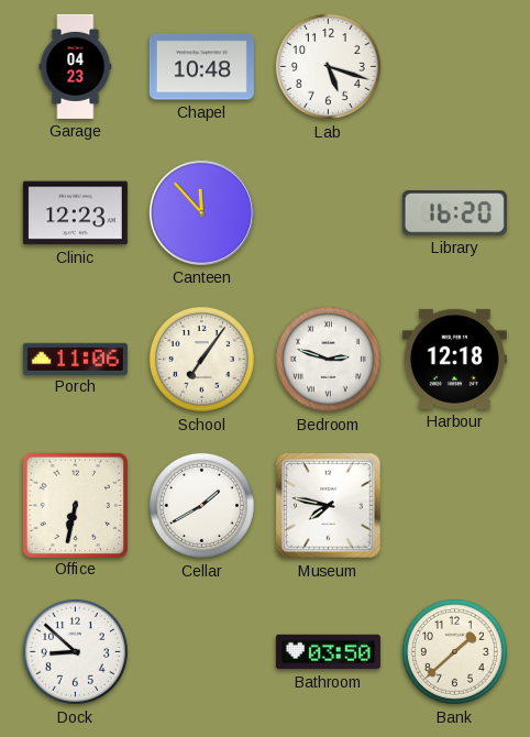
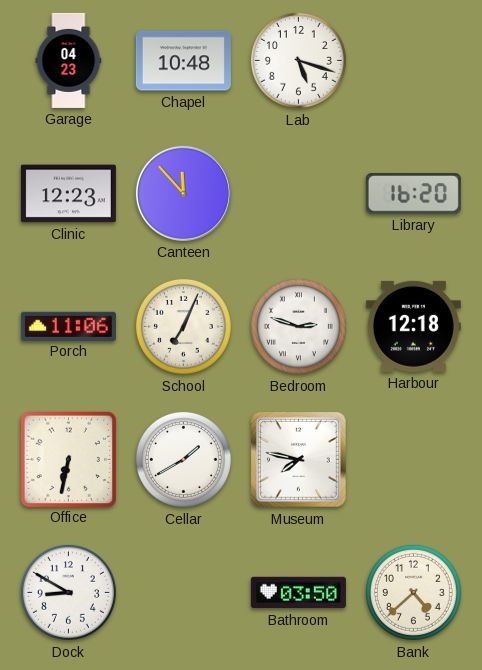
School: 7:06 -> 7:04 (183, 326)
Dock: 8:52 -> 8:50 (68, 592)
Bank: 1:38 -> 4:38 (413, 592)
